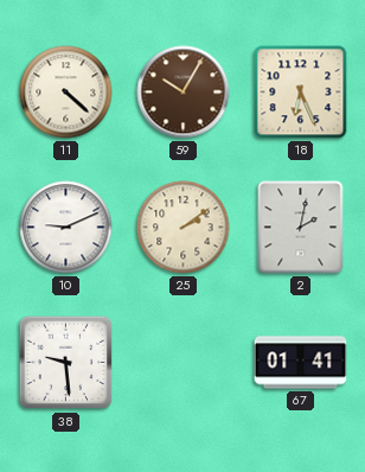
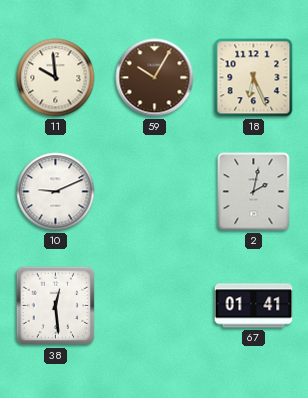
11: 4:22 -> 9:59 (56, 78)
25: 2:09 -> none (184, 228)
38: 9:29 -> 12:29 (56, 306)
